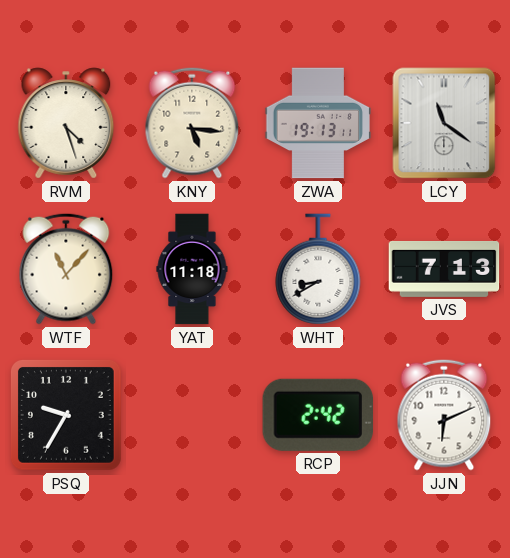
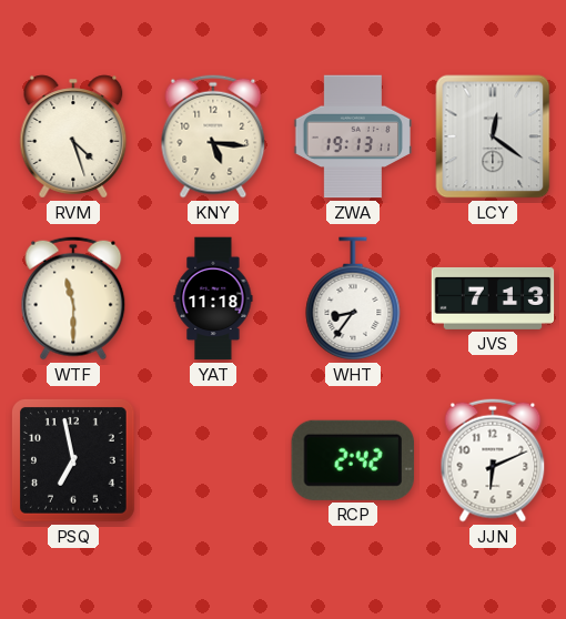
LCY: 11:21 -> 12:21 (493, 136)
WTF: 11:07 -> 11:30 (73, 298)
WHT: 8:40 -> 8:36 (353, 298)
PSQ: 9:35 -> 6:58 (74, 461)
